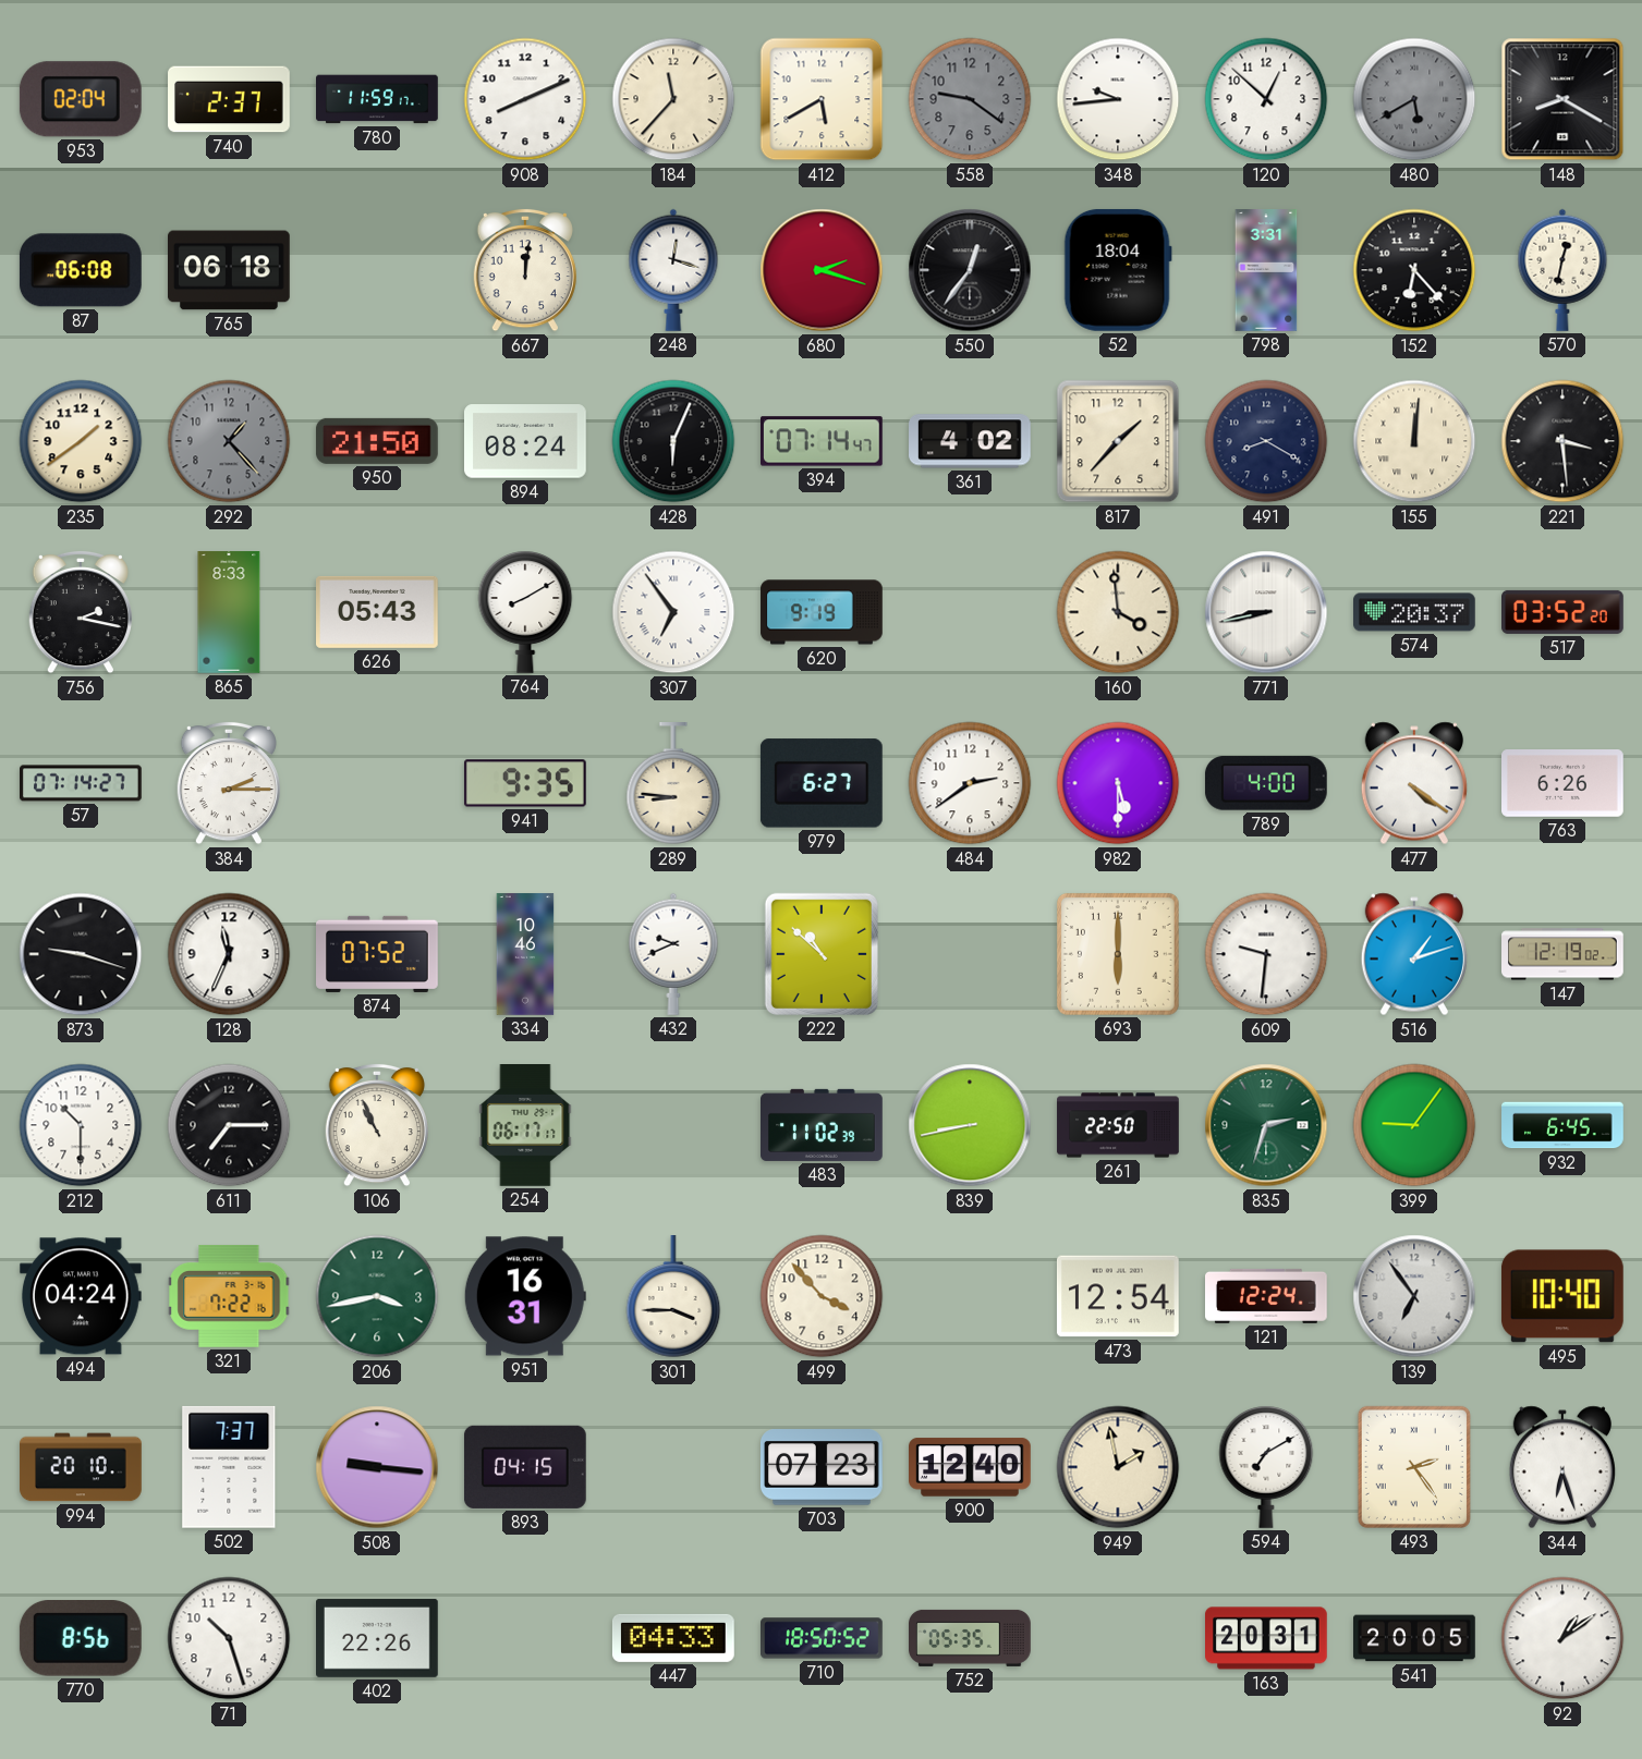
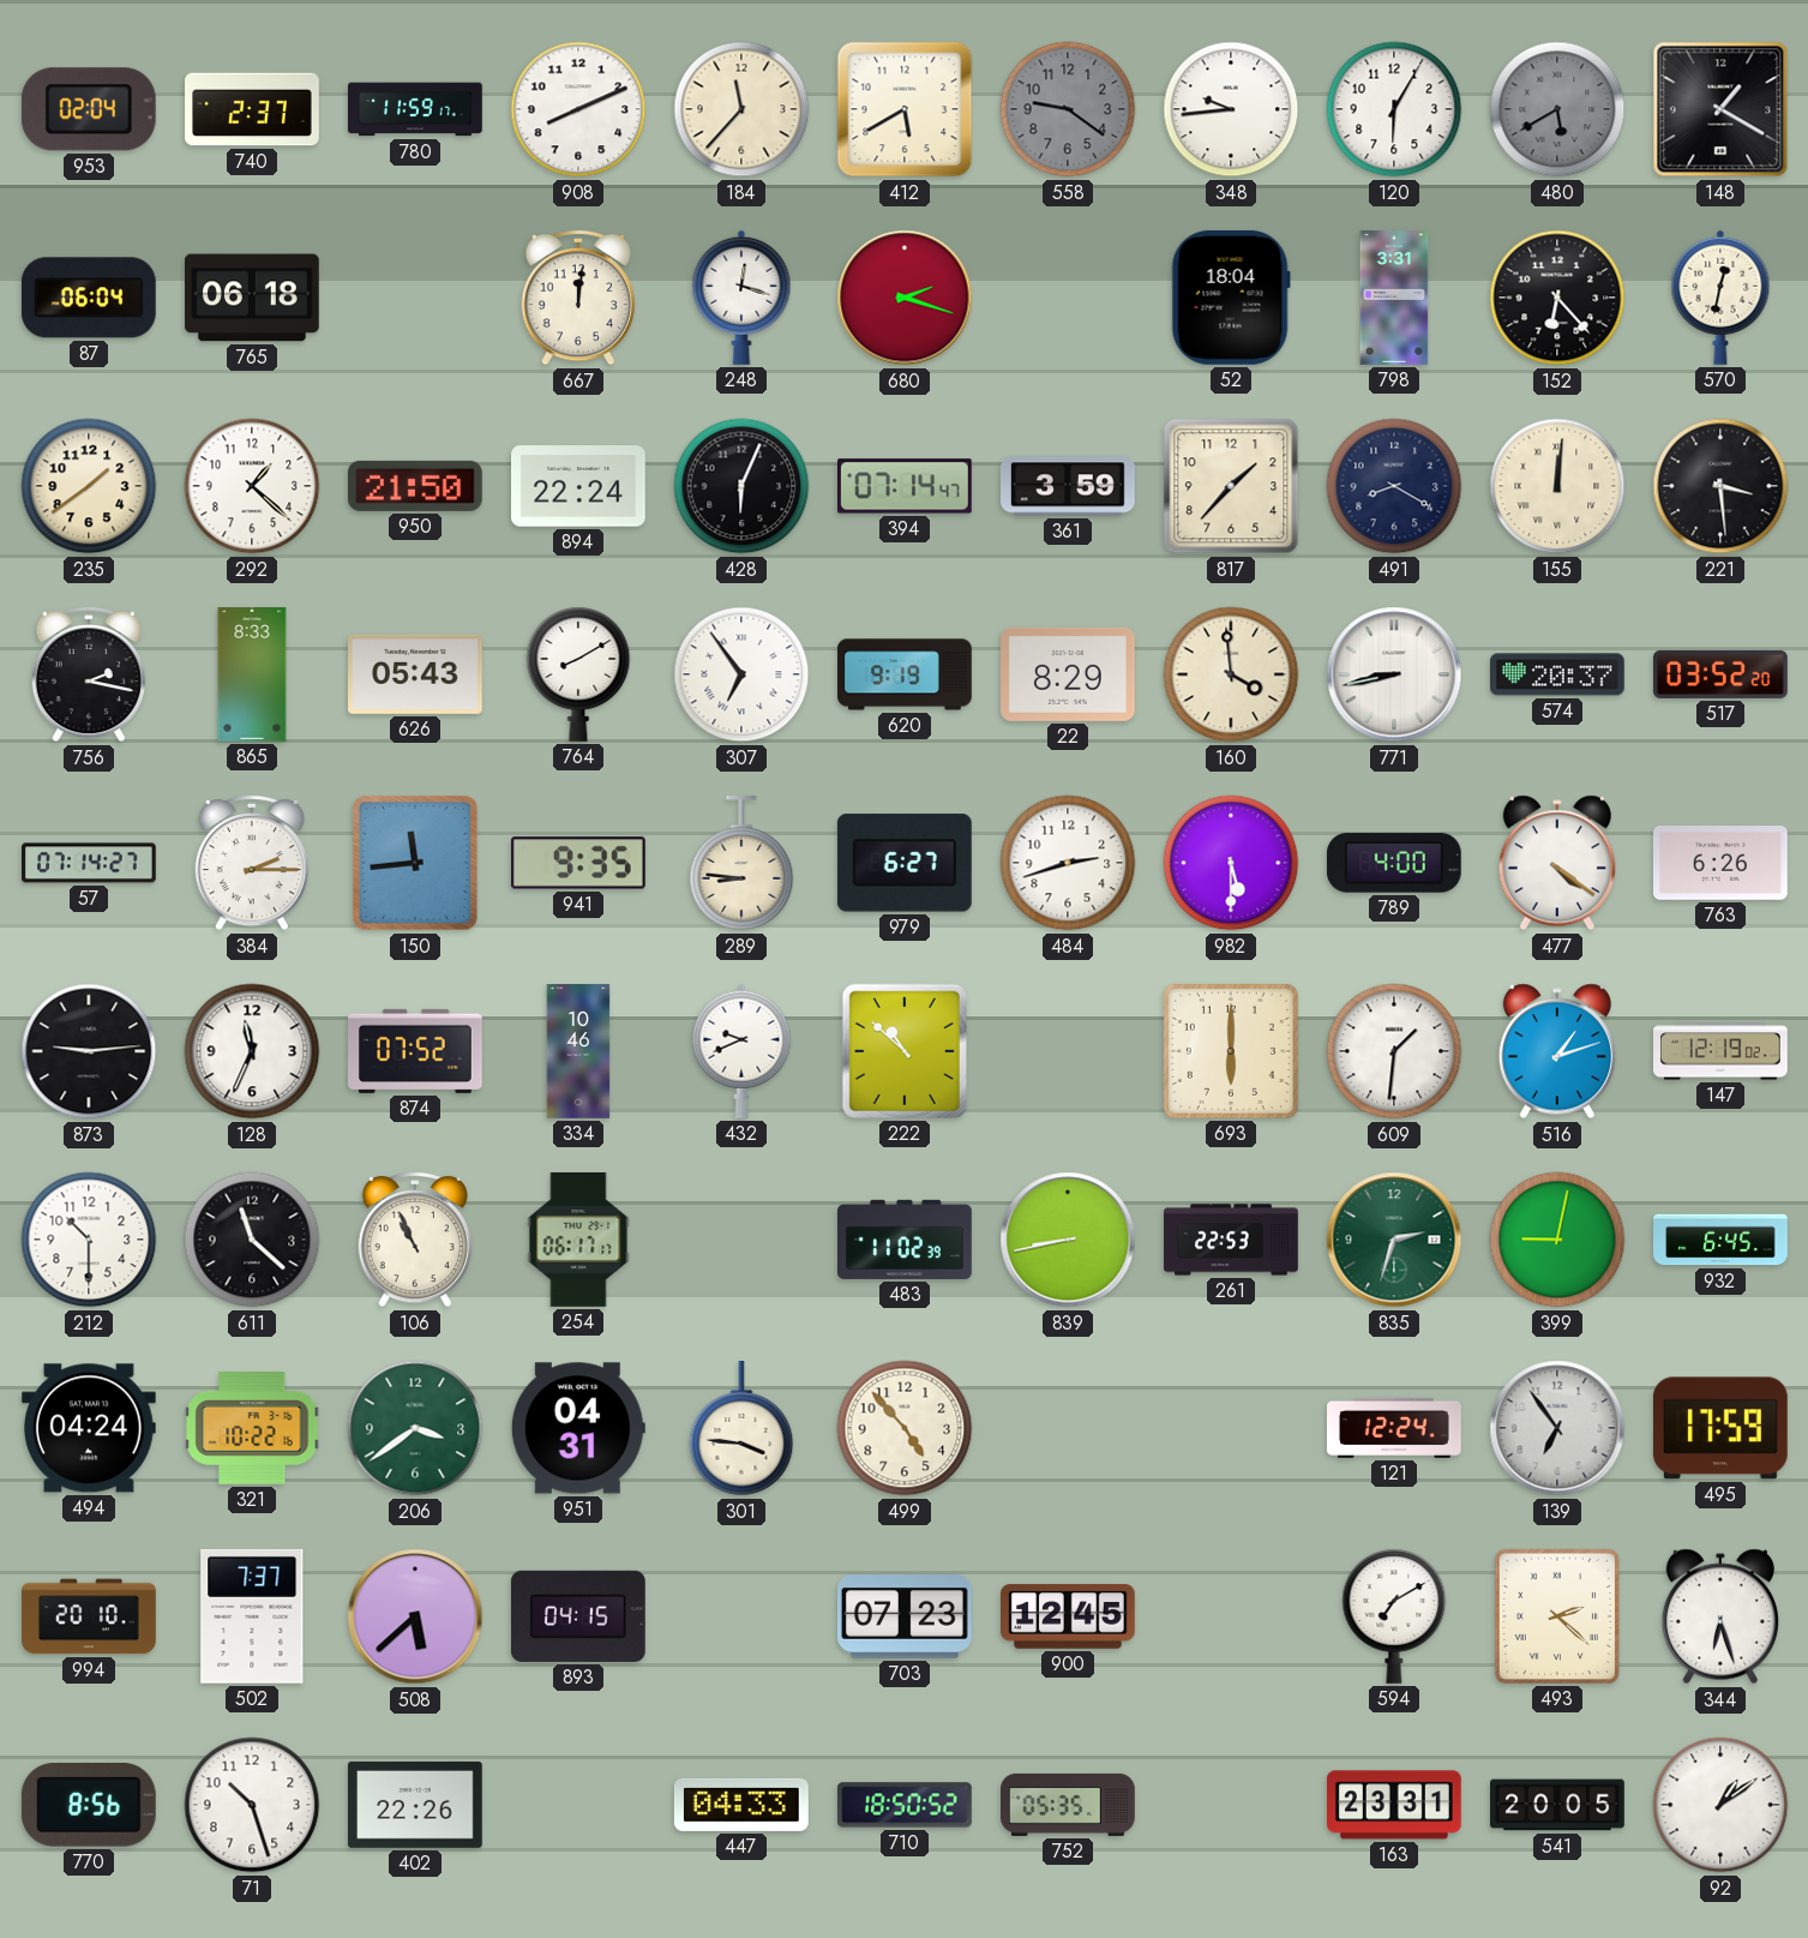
120: 12:52 -> 6:05 (1394, 109)
148: 8:20 -> 1:20 (1720, 109)
87: 06:08 -> 06:04 (89, 298)
550: 12:36 -> none (970, 270)
292: 1:23 -> 1:22 (252, 486)
292 dial: grey -> white (252, 486)
894: 08:24 -> 22:24 (579, 486)
361: 4:02 -> 3:59 (1069, 486)
22: none -> 8:29 (1069, 674)
150: none -> 11:44 (415, 863)
484: 2:39 -> 2:42 (1068, 863)
873: 9:18 -> 9:14 (89, 1051)
609: 9:31 -> 1:31 (1394, 1051)
611: 7:15 -> 11:22 (252, 1240)
261: 22:50 -> 22:53 (1231, 1240)
399: 9:06 -> 9:02 (1557, 1240)
321: 7:22 -> 10:22 (252, 1429)
206: 3:43 -> 3:39 (415, 1428)
951: 16:31 -> 04:31 (578, 1428)
301: 3:45 -> 3:46 (741, 1429)
499: 3:53 -> 4:53 (905, 1428)
473: 12:54 -> none (1118, 1296)
495: 10:40 -> 17:59 (1720, 1428)
508: 9:16 -> 5:38 (415, 1616)
900: 12:40 -> 12:45 (1069, 1616)
949: 1:58 -> none (1118, 1467)
493: 2:24 -> 2:22 (1557, 1616)
163: 20:31 -> 23:31 (1395, 1805)
